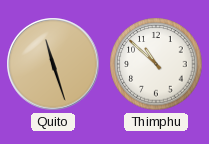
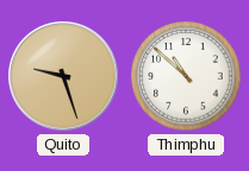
Quito: 11:27 -> 9:27 (63, 76)
